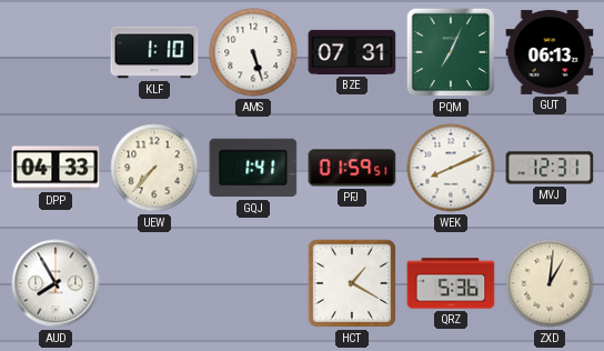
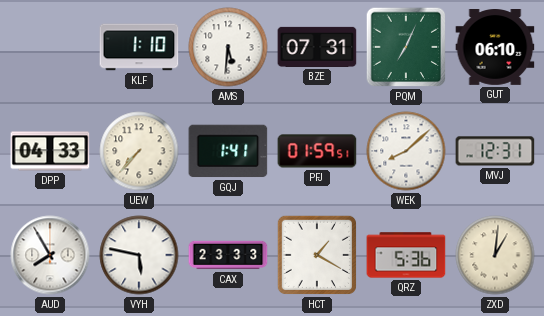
AMS: 5:27 -> 5:31 (228, 47)
GUT: 06:13 -> 06:10 (495, 48)
WEK: 8:11 -> 8:08 (406, 151)
VYH: none -> 5:47 (139, 255)
CAX: none -> 23:33 (228, 255)
